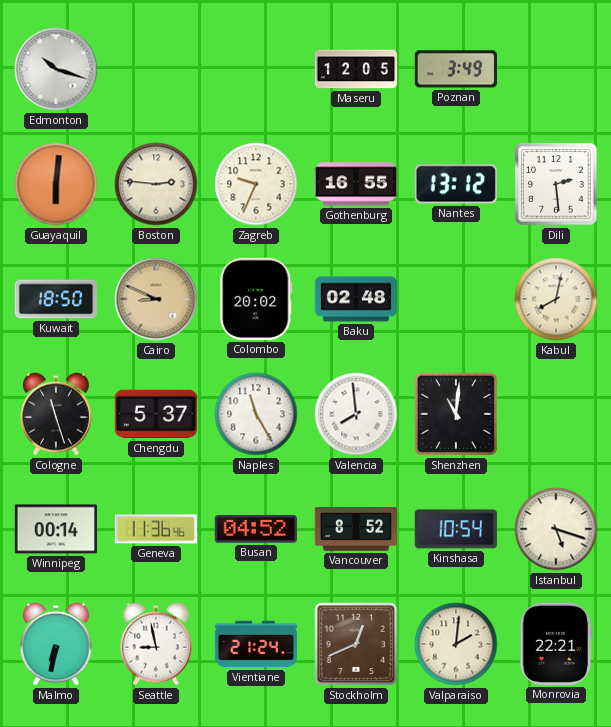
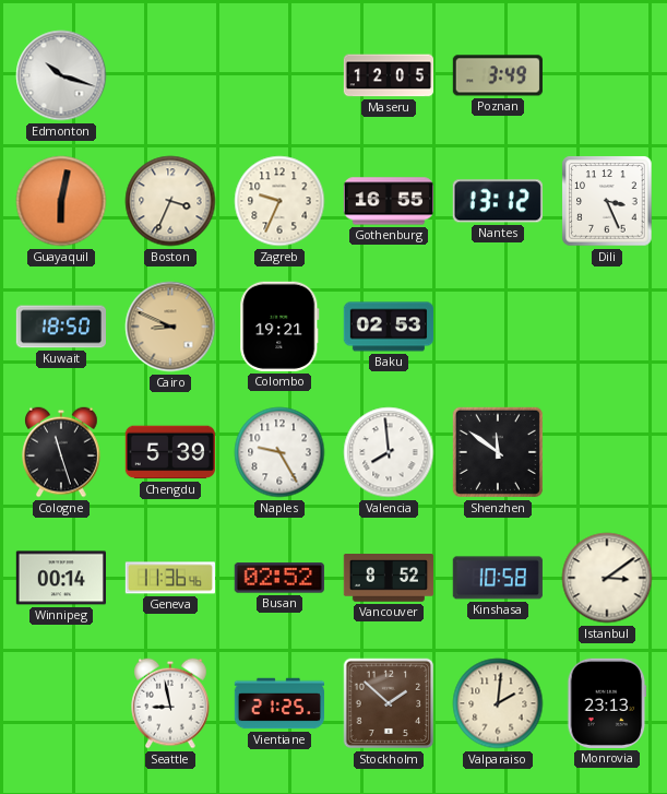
Guayaquil: 6:01 -> 6:02 (61, 201)
Boston: 2:46 -> 3:34 (170, 201)
Dili: 2:29 -> 3:26 (607, 201)
Colombo: 20:02 -> 19:21 (279, 327)
Baku: 02:48 -> 02:53 (388, 327)
Kabul: 8:02 -> none (556, 299)
Chengdu: 5:37 -> 5:39 (170, 452)
Naples: 11:25 -> 9:25 (279, 452)
Shenzhen: 11:01 -> 11:51 (498, 452)
Busan: 04:52 -> 02:52 (279, 578)
Kinshasa: 10:54 -> 10:58 (498, 578)
Istanbul: 5:18 -> 3:09 (607, 578)
Malmo: 6:32 -> none (56, 644)
Vientiane: 21:24 -> 21:25 (278, 703)
Stockholm: 12:41 -> 1:52 (389, 703)
Monrovia: 22:21 -> 23:13 (607, 703)
